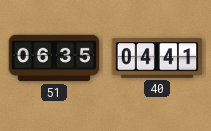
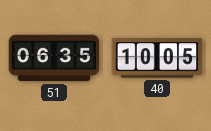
40: 04:41 -> 10:05 (157, 58)
